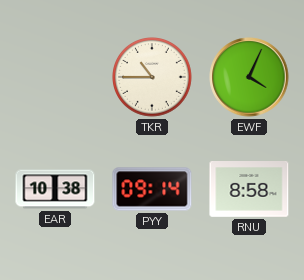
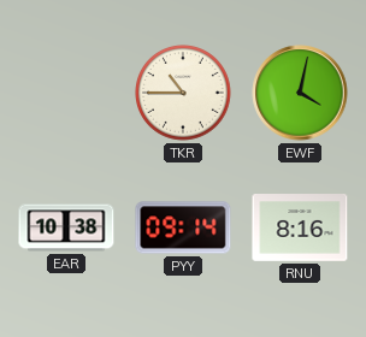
EWF: 4:04 -> 4:02 (300, 93)
RNU: 8:58 -> 8:16 (300, 229)
